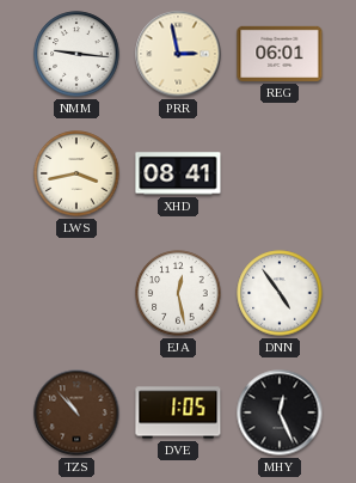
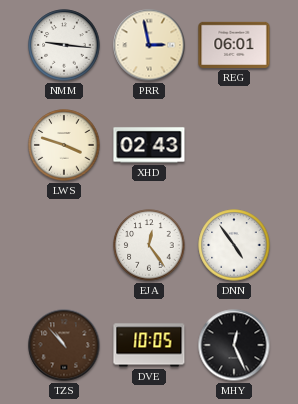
LWS: 3:43 -> 3:48 (64, 145)
XHD: 08:41 -> 02:43 (149, 145)
EJA: 12:28 -> 12:24 (149, 245)
DVE: 1:05 -> 10:05 (149, 345)
